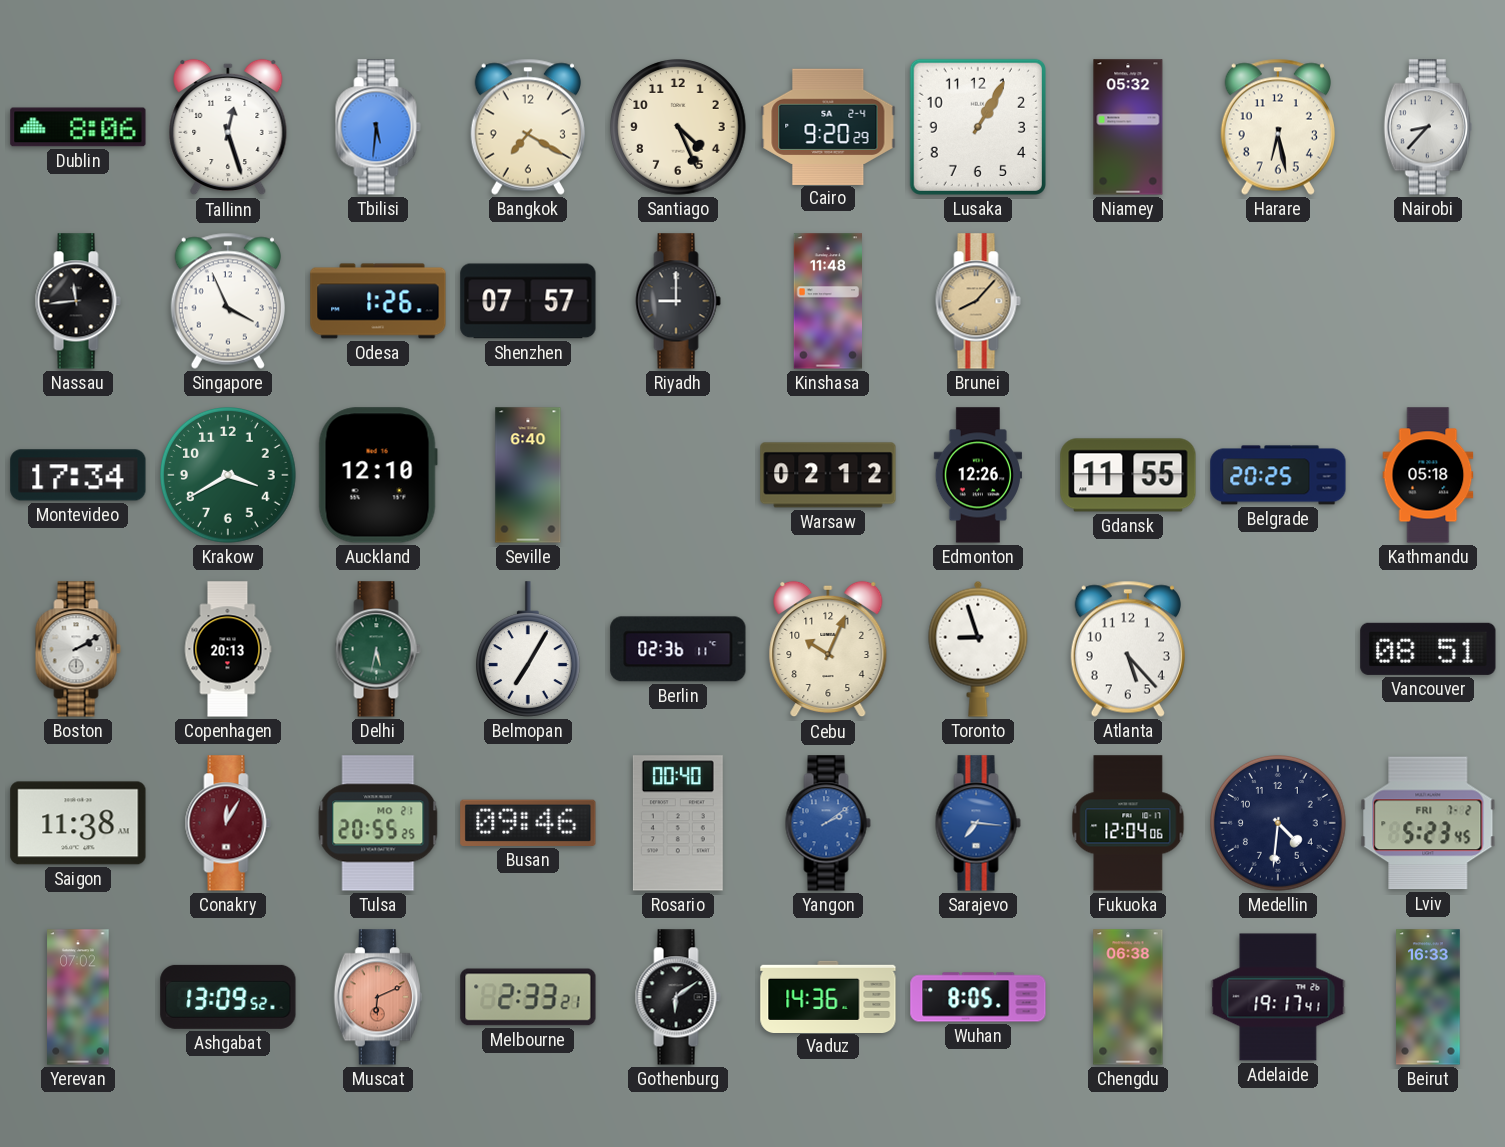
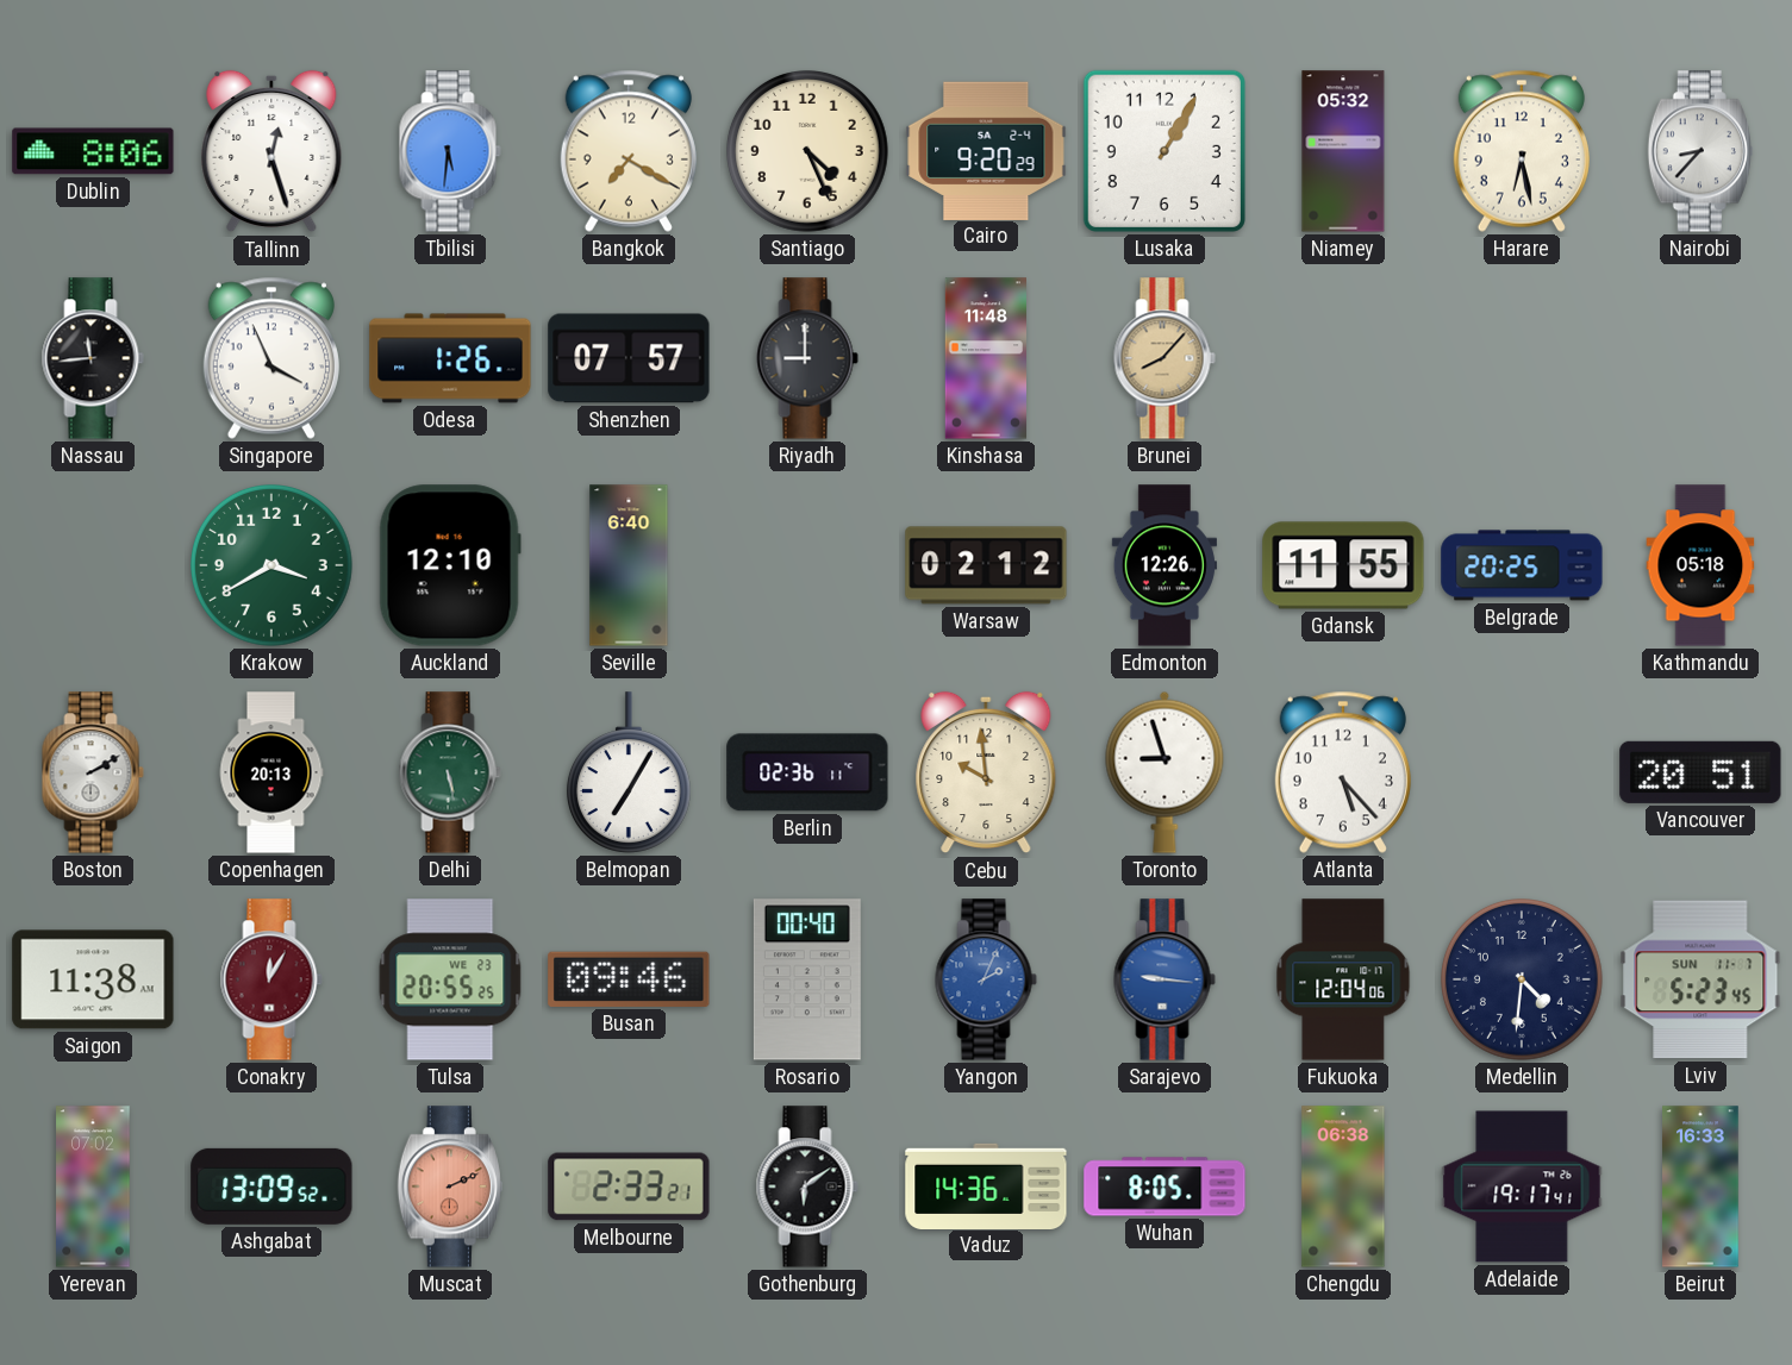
Montevideo: 17:34 -> none (78, 475)
Delhi: 5:32 -> 5:28 (450, 772)
Cebu: 10:04 -> 9:59 (986, 772)
Vancouver: 08:51 -> 20:51 (1700, 772)
Tulsa date: MO 21 -> WE 23 (450, 979)
Yangon: 2:09 -> 2:04 (986, 979)
Sarajevo: 7:16 -> 9:16 (1165, 979)
Lviv date: FRI 7-2 -> SUN 11-7 (1700, 979)
Muscat: 6:11 -> 2:11 (450, 1186)
